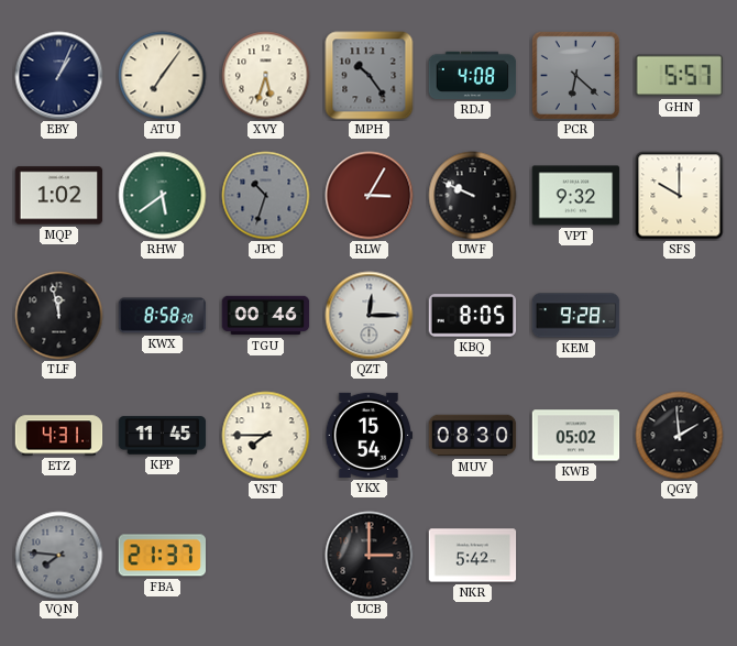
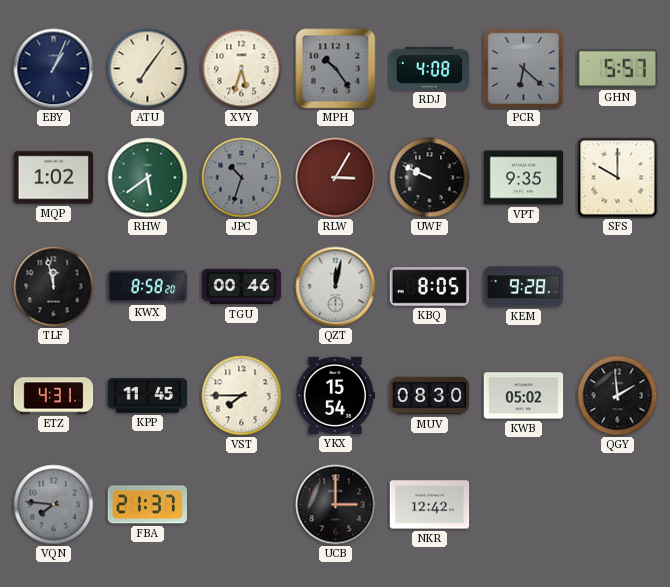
VPT: 9:32 -> 9:35 (524, 178)
QZT: 12:15 -> 12:02 (336, 287)
NKR: 5:42 -> 12:42 (430, 505)
